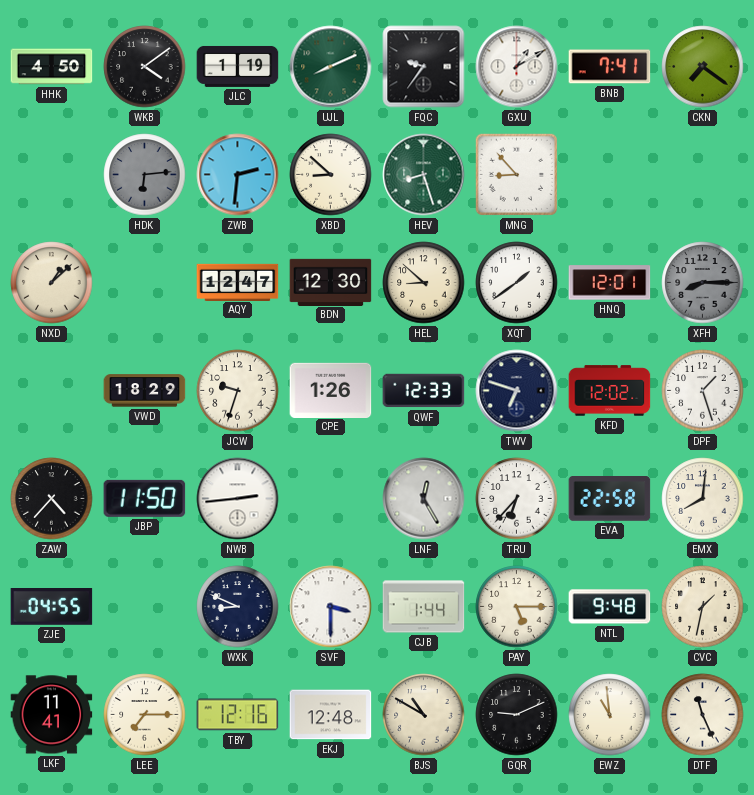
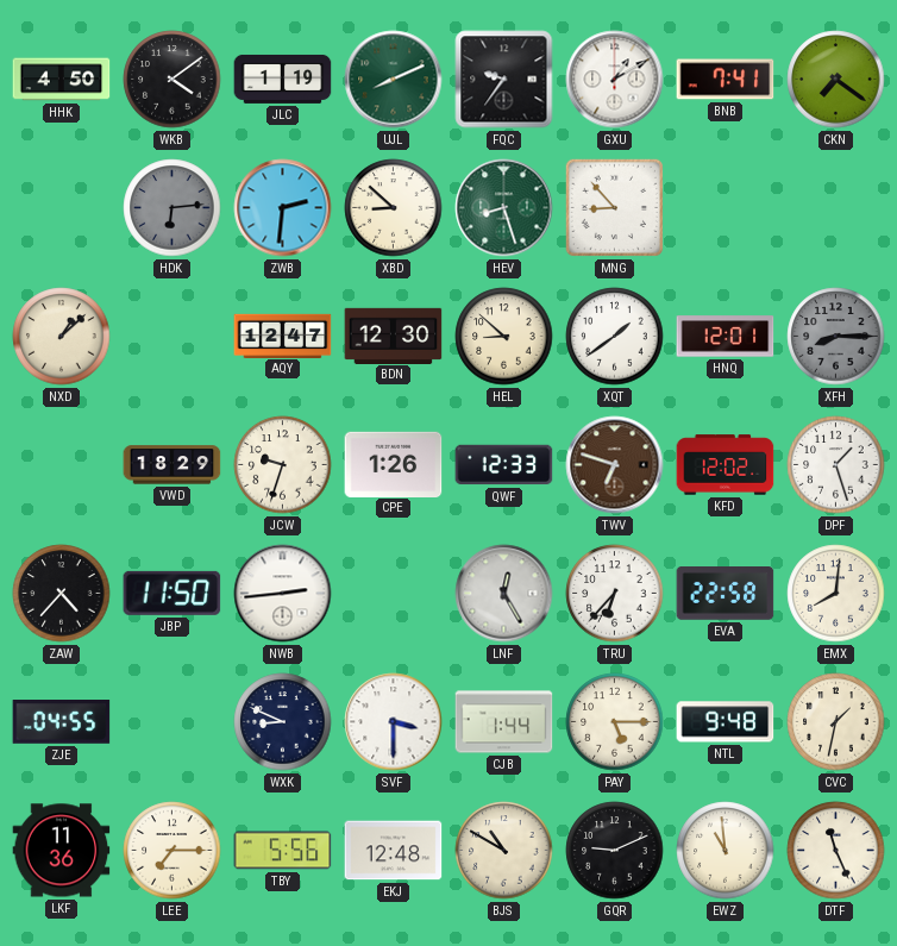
TWV dial: navy -> brown (615, 465)
LKF: 11:41 -> 11:36 (62, 851)
TBY: 12:16 -> 5:56 (283, 851)
